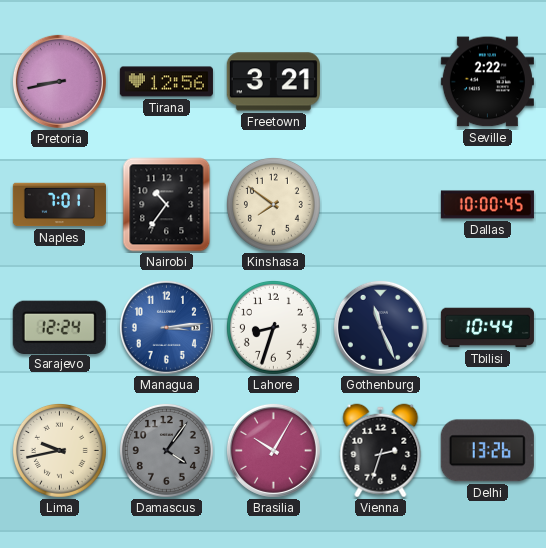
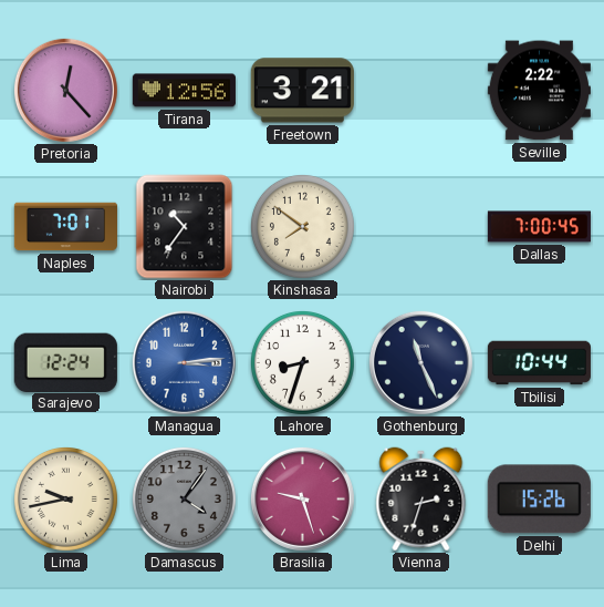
Pretoria: 8:43 -> 12:23 (65, 90)
Dallas: 10:00 -> 7:00 (539, 227)
Brasilia: 10:05 -> 9:27 (302, 498)
Delhi: 13:26 -> 15:26 (539, 500)
